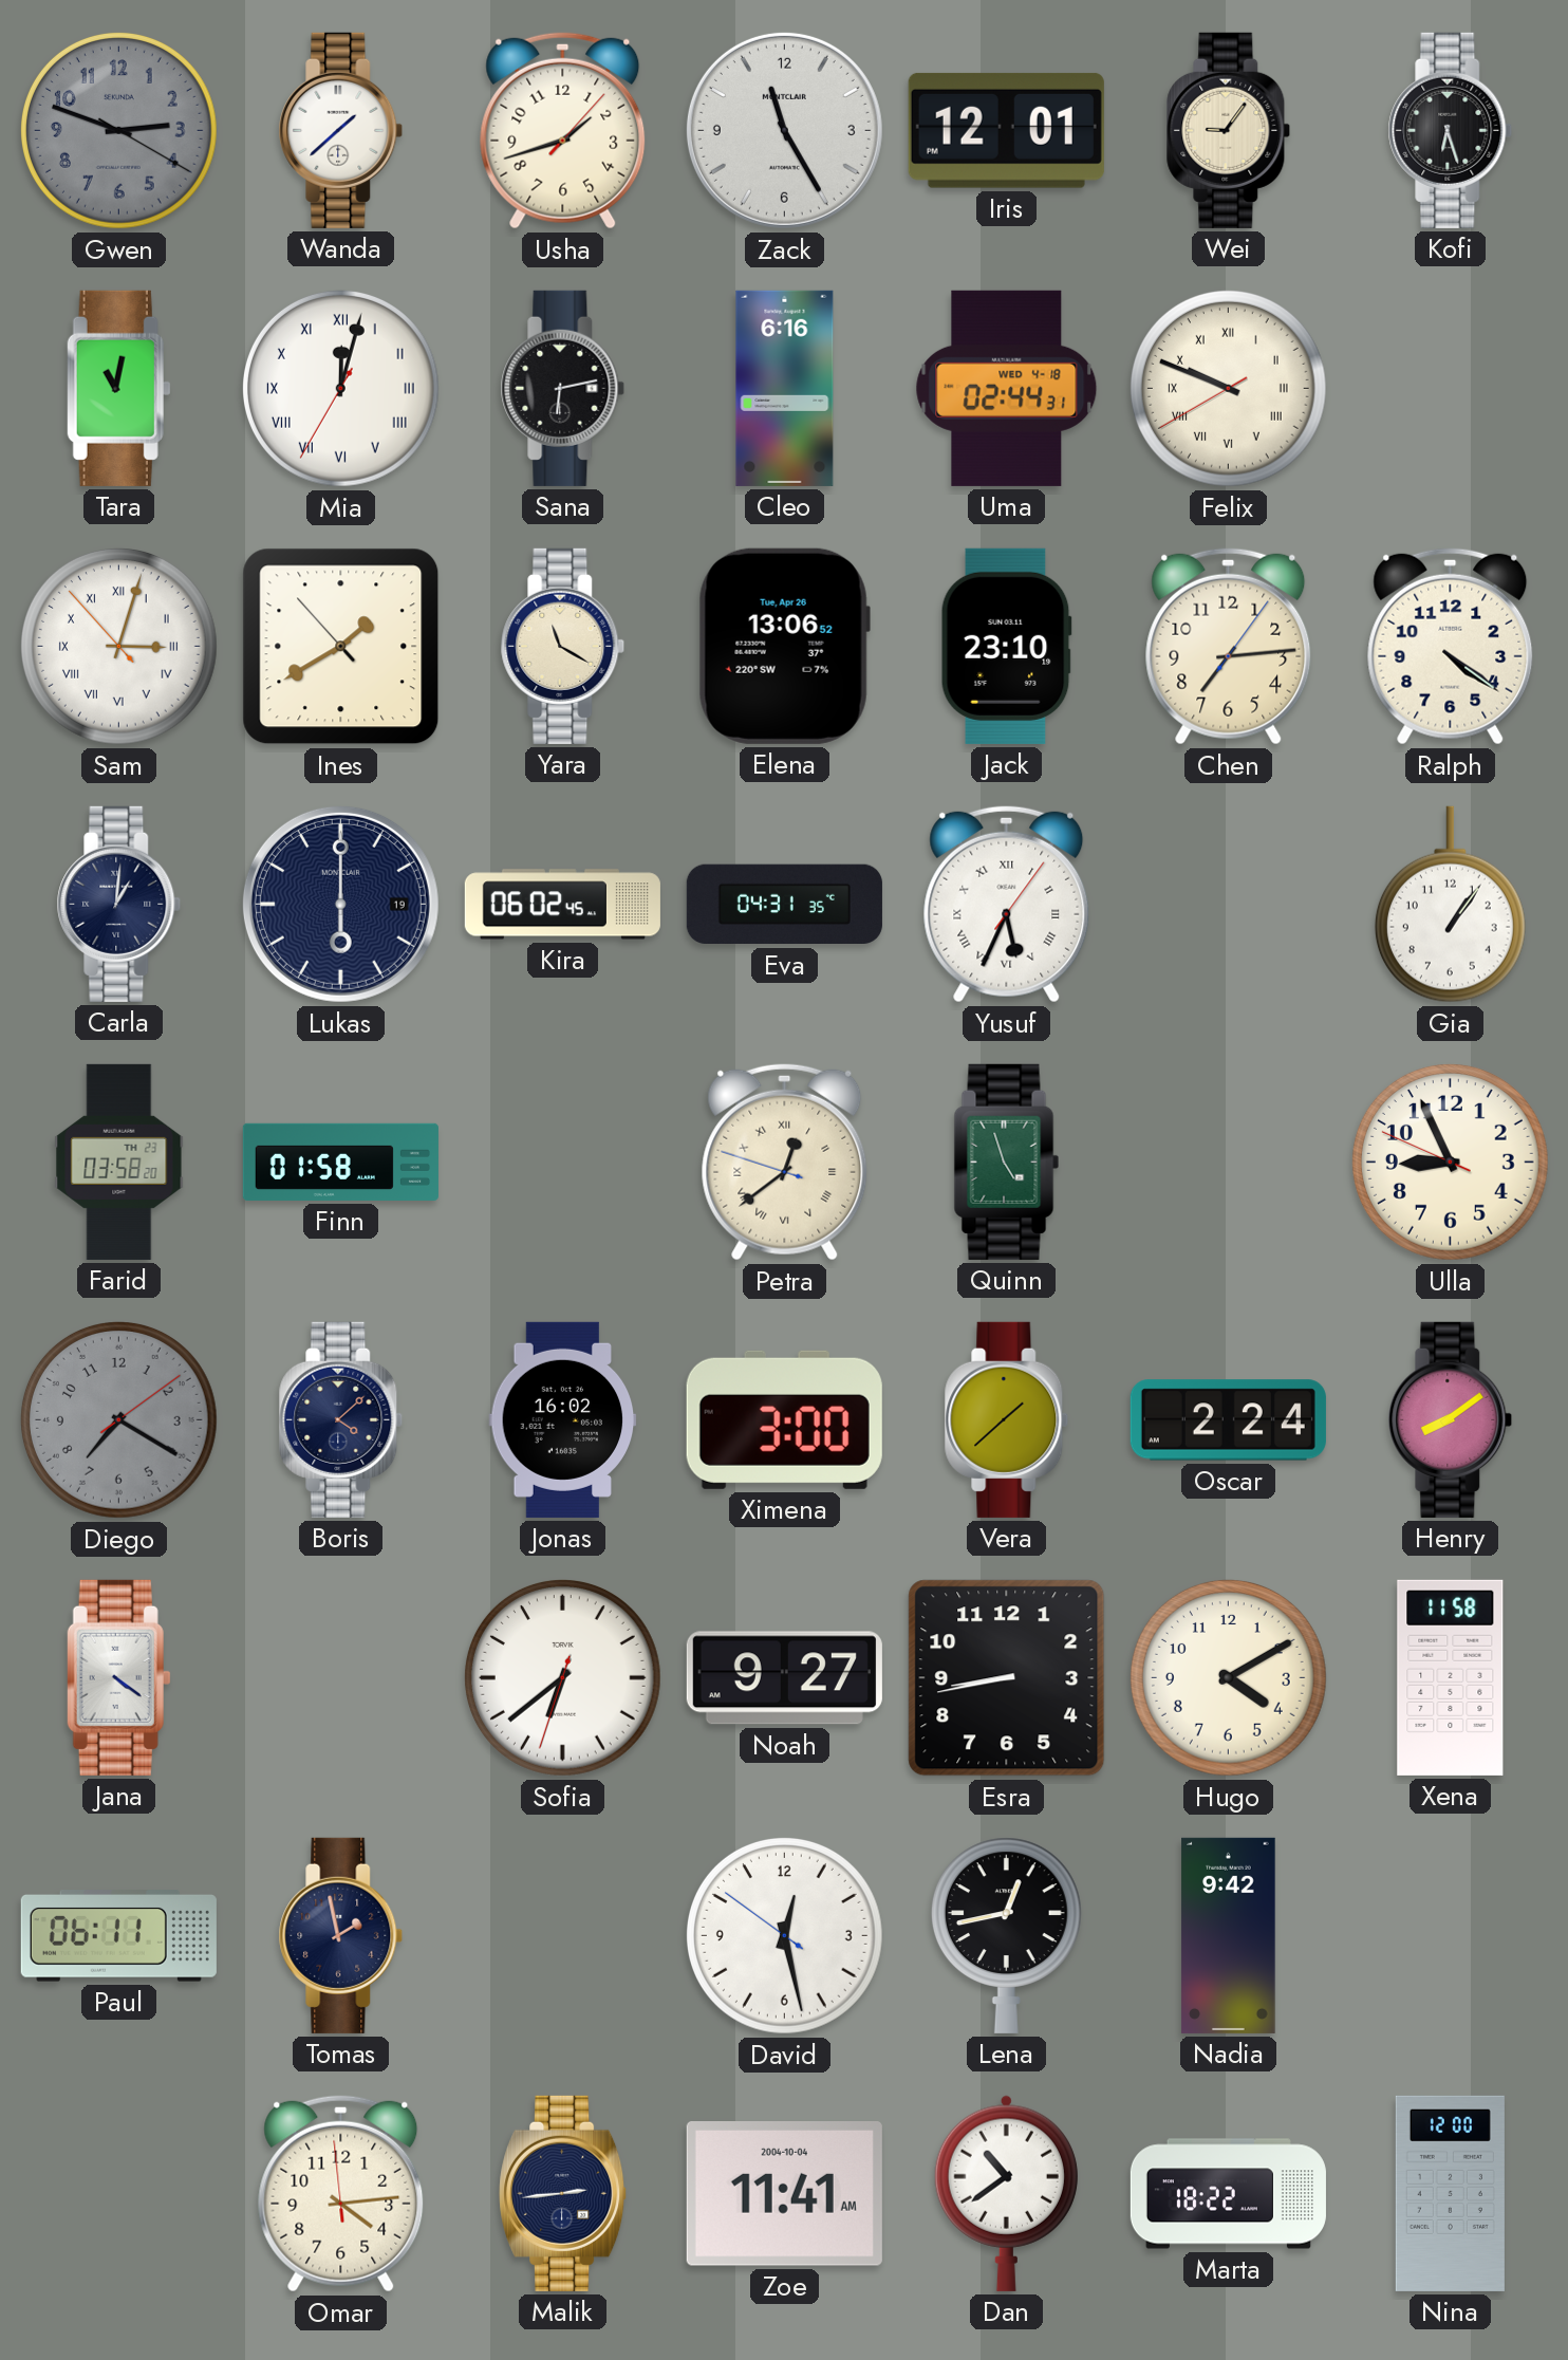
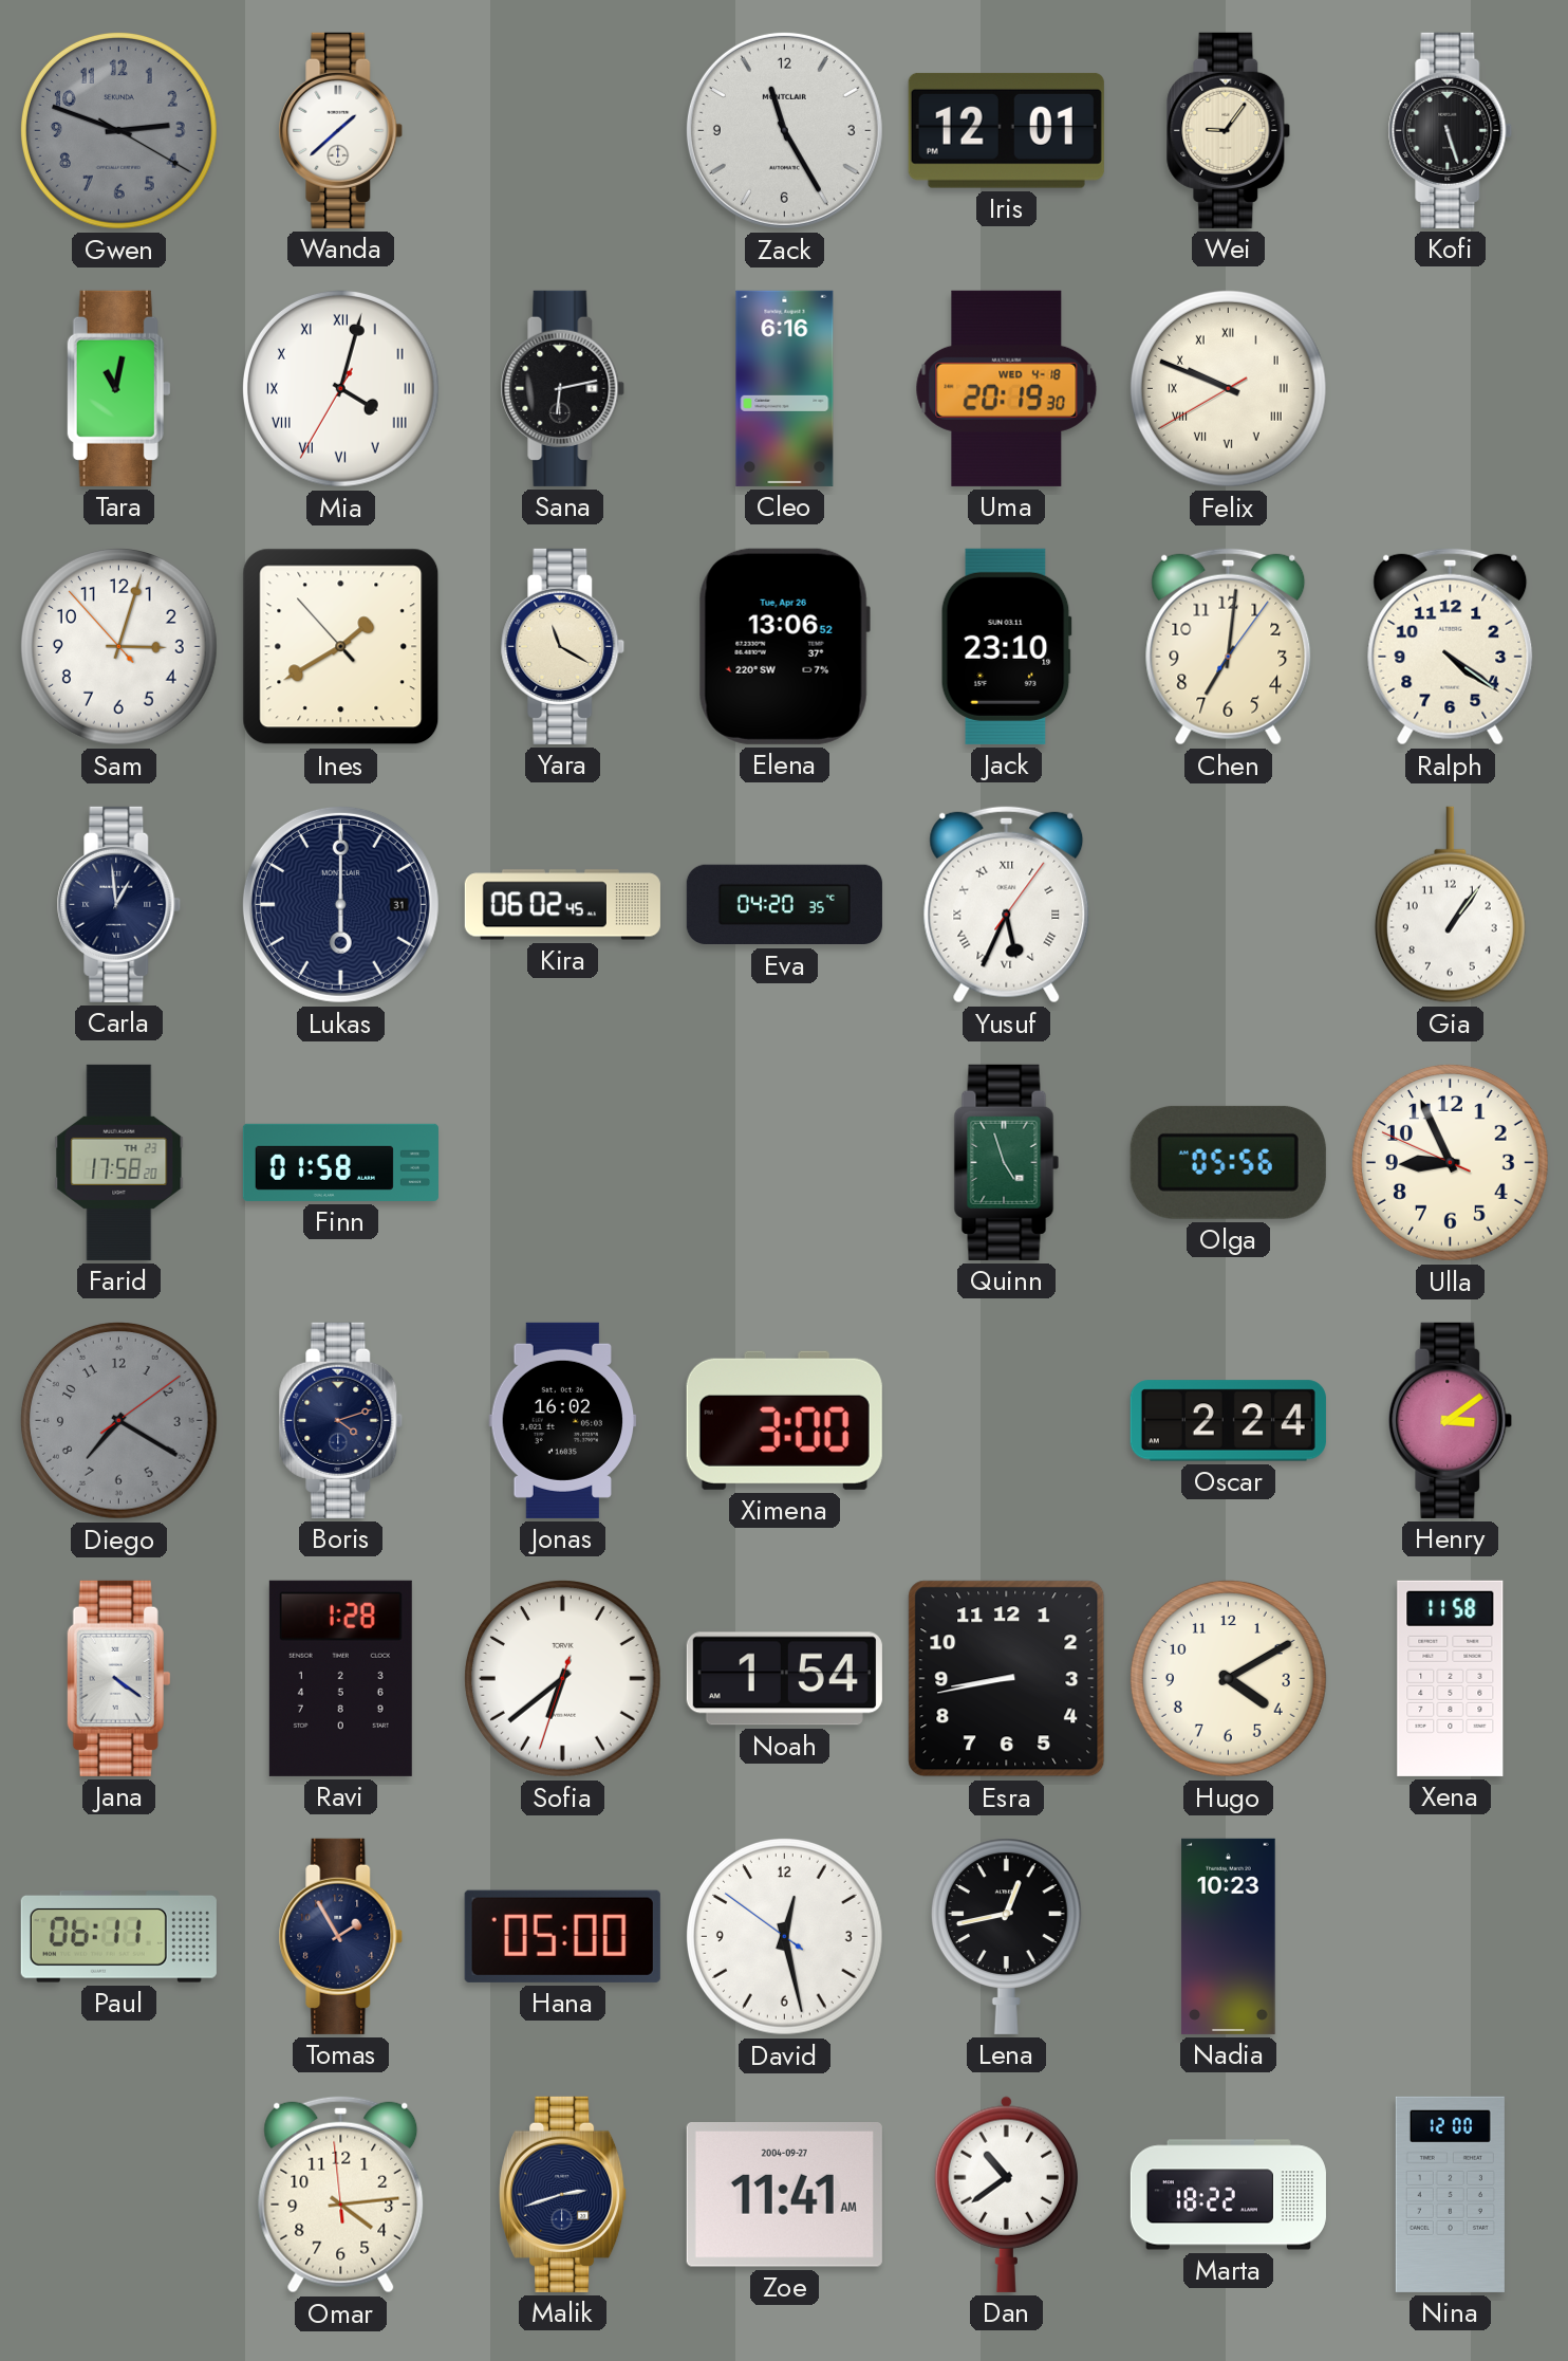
Usha: 1:42 -> none (563, 130)
Kofi: 6:27 -> 5:27 (1451, 130)
Mia: 12:02 -> 4:02 (340, 388)
Uma: 02:44 -> 20:19 (1007, 388)
Sam numerals: Roman -> Arabic (118, 646)
Chen: 7:14 -> 7:01 (1229, 646)
Carla: 1:01 -> 12:59 (119, 904)
Lukas date: 19 -> 31 (340, 904)
Eva: 04:31 -> 04:20 (784, 905)
Farid: 03:58 -> 17:58 (119, 1162)
Petra: 12:38 -> none (785, 1162)
Olga: none -> 05:56 (1228, 1162)
Boris: 4:08 -> 4:12 (341, 1420)
Vera: 1:38 -> none (1007, 1419)
Henry: 8:09 -> 3:09 (1451, 1420)
Ravi: none -> 1:28 (340, 1678)
Noah: 9:27 -> 1:54 (784, 1679)
Tomas: 1:58 -> 1:55 (341, 1936)
Hana: none -> 05:00 (562, 1936)
Nadia: 9:42 -> 10:23 (1229, 1936)
Malik: 2:44 -> 2:42 (563, 2194)
Zoe date: 2004-10-04 -> 2004-09-27 (784, 2195)
